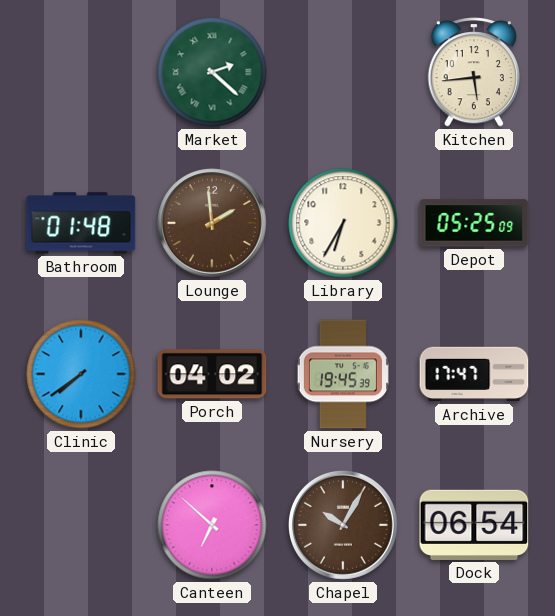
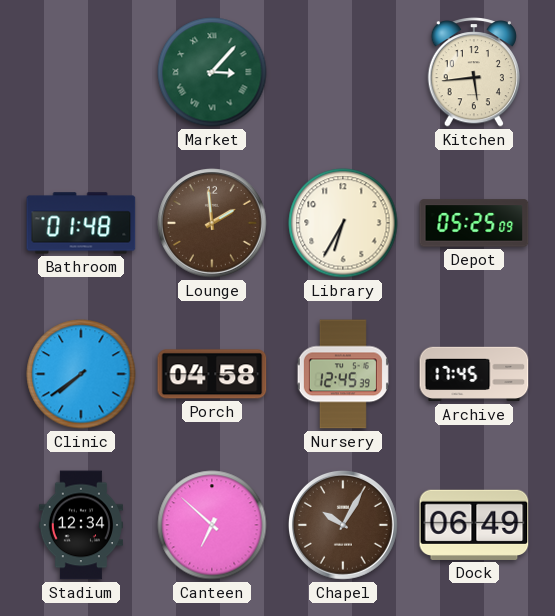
Market: 2:22 -> 3:07 (212, 72)
Porch: 04:02 -> 04:58 (212, 374)
Nursery: 19:45 -> 12:45 (343, 374)
Archive: 17:47 -> 17:45 (474, 374)
Stadium: none -> 12:34 (80, 525)
Dock: 06:54 -> 06:49 (474, 525)
